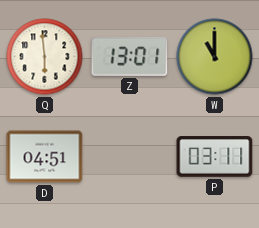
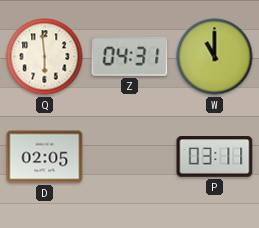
Z: 13:01 -> 04:31 (130, 56)
D: 04:51 -> 02:05 (45, 157)
